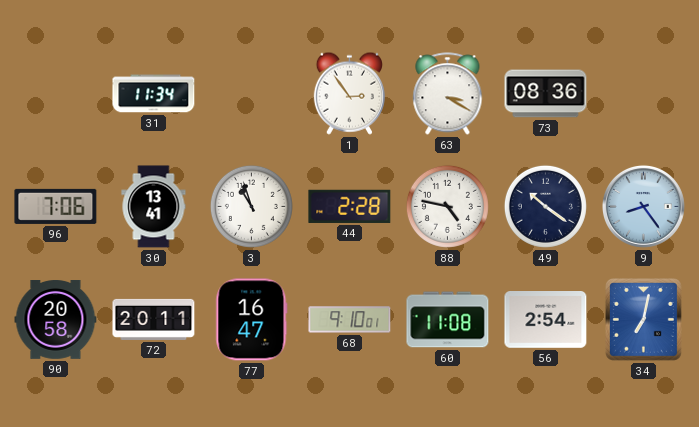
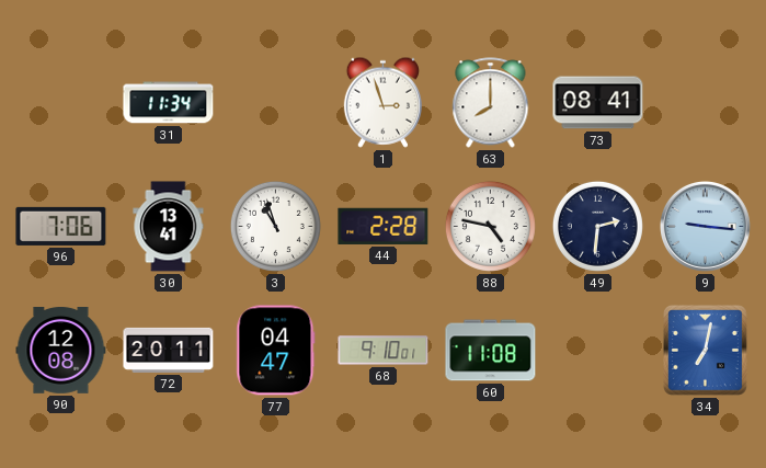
1: 2:54 -> 2:57 (382, 102)
63: 3:20 -> 8:00 (491, 103)
73: 08:36 -> 08:41 (598, 103)
49: 10:21 -> 2:31 (597, 226)
9: 8:24 -> 9:16 (706, 227)
90: 20:58 -> 12:08 (61, 351)
77: 16:47 -> 04:47 (276, 351)
56: 2:54 -> none (546, 320)
